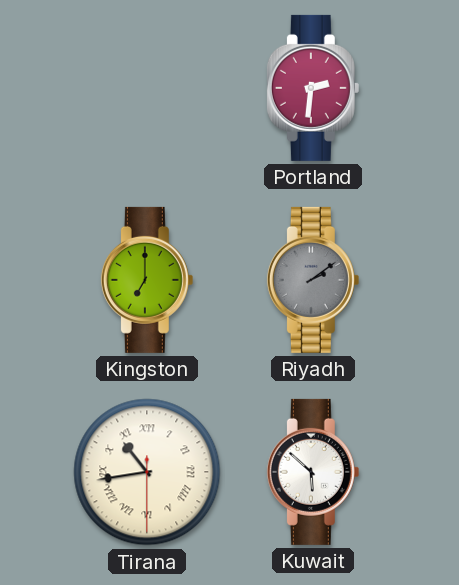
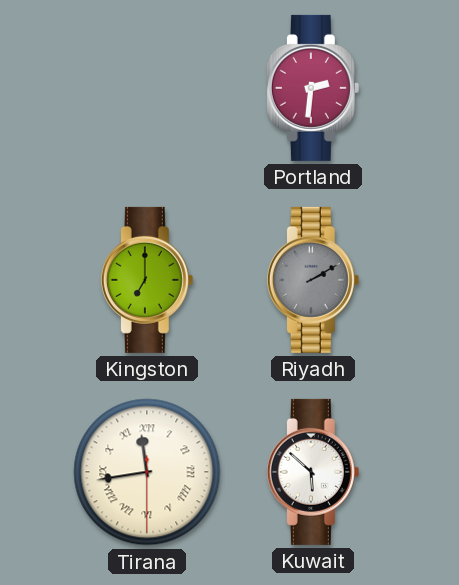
Riyadh: 2:09 -> 2:10 (313, 280)
Tirana: 10:43 -> 11:43 (147, 472)
